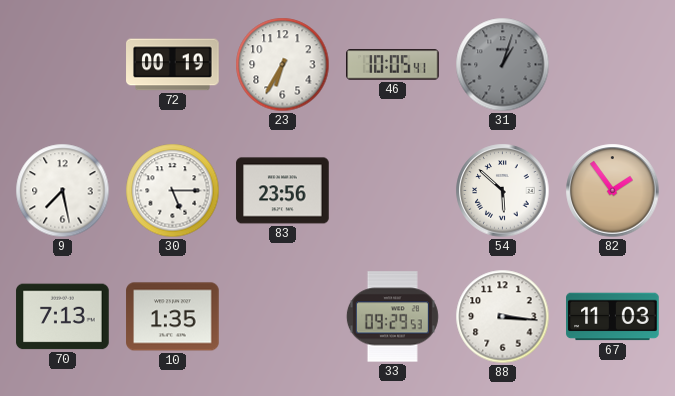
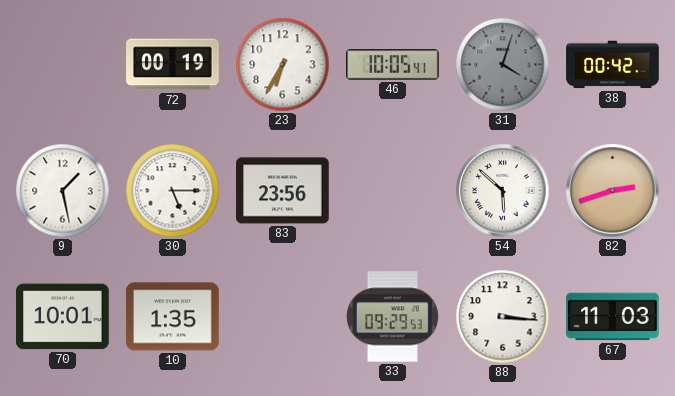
31: 1:03 -> 4:03 (503, 65)
38: none -> 00:42 (613, 65)
9: 7:28 -> 1:28 (63, 191)
82: 1:54 -> 2:42 (613, 191)
70: 7:13 -> 10:01 (63, 317)
